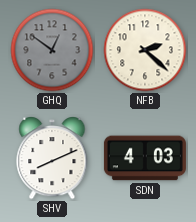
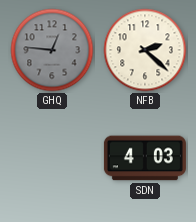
GHQ: 12:51 -> 12:46 (52, 50)
SHV: 8:11 -> none (52, 159)
